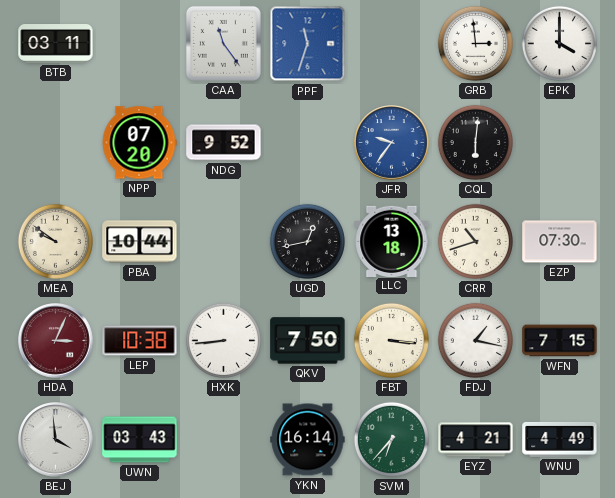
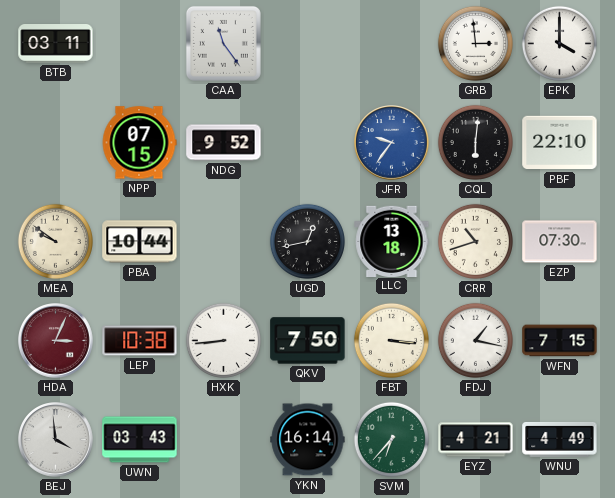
PPF: 11:33 -> none (308, 44)
NPP: 07:20 -> 07:15 (139, 143)
PBF: none -> 22:10 (560, 143)
